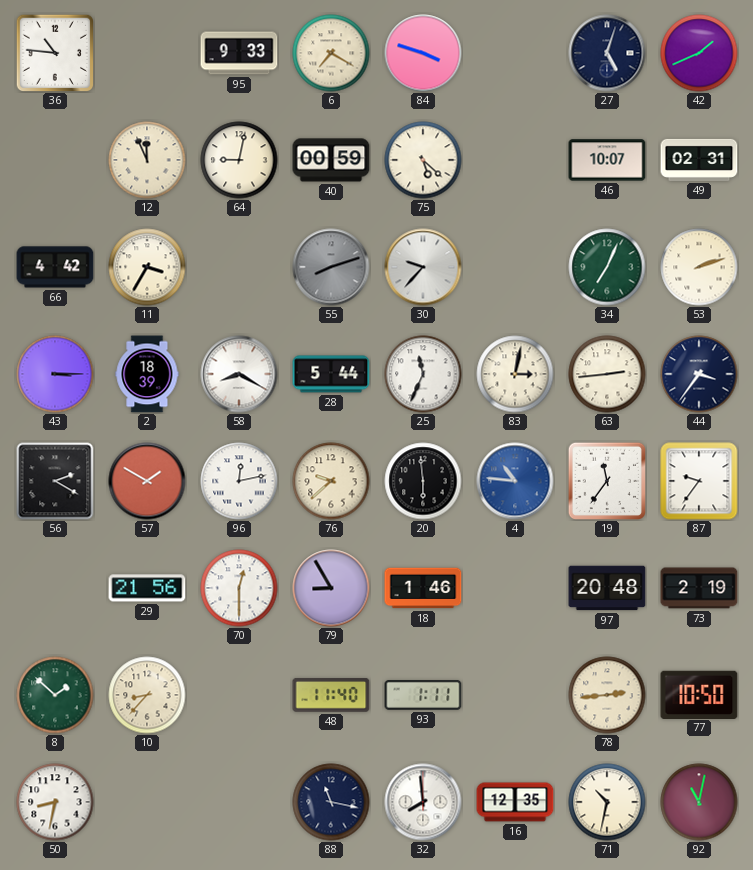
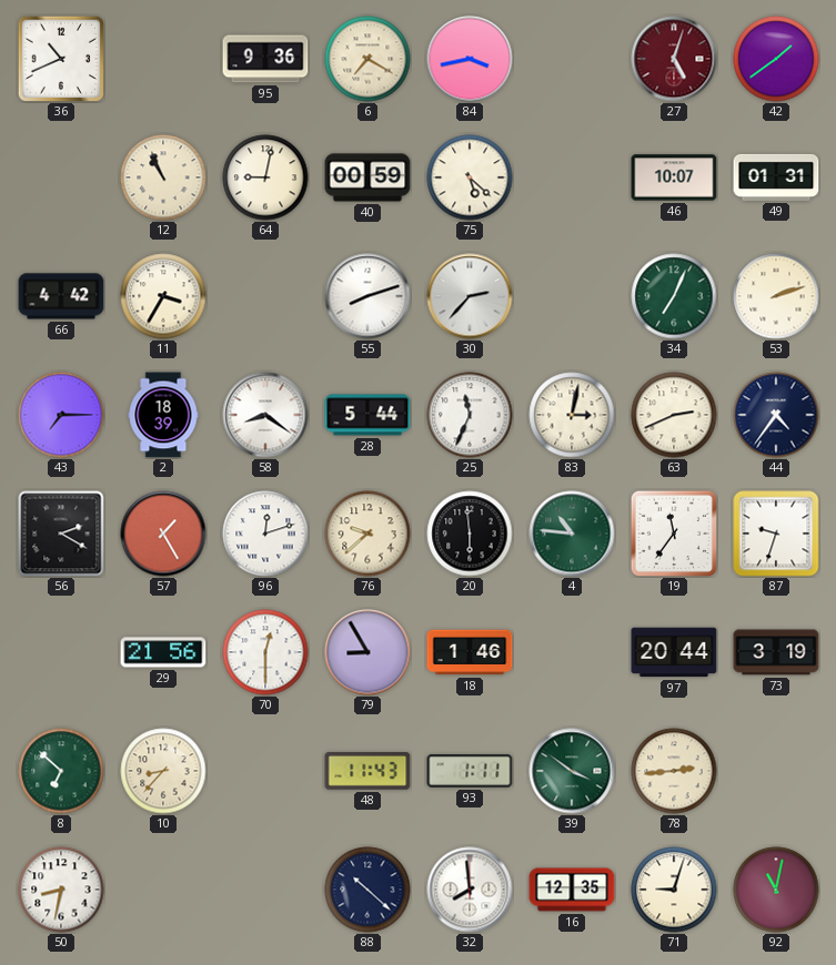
36: 10:46 -> 10:41 (60, 58)
95: 9:33 -> 9:36 (265, 59)
84: 3:48 -> 3:43 (470, 59)
27 dial: navy -> burgundy (674, 59)
42: 1:41 -> 1:39 (776, 59)
12: 11:56 -> 10:56 (163, 177)
49: 02:31 -> 01:31 (776, 177)
55 dial: grey -> white (367, 296)
30: 9:37 -> 2:37 (470, 296)
43: 3:15 -> 7:15 (61, 415)
58: 8:20 -> 8:21 (265, 415)
63: 2:44 -> 2:41 (674, 415)
44: 3:36 -> 4:36 (776, 415)
57: 1:50 -> 1:25 (163, 534)
96: 12:13 -> 12:12 (265, 534)
4 dial: blue -> green (572, 534)
87: 9:36 -> 9:33 (776, 534)
97: 20:48 -> 20:44 (674, 652)
73: 2:19 -> 3:19 (776, 652)
8: 1:52 -> 6:52 (61, 771)
48: 11:40 -> 11:43 (367, 772)
39: none -> 3:51 (572, 771)
77: 10:50 -> none (699, 694)
88: 11:17 -> 10:22 (367, 890)
71: 10:32 -> 9:03 (674, 890)
